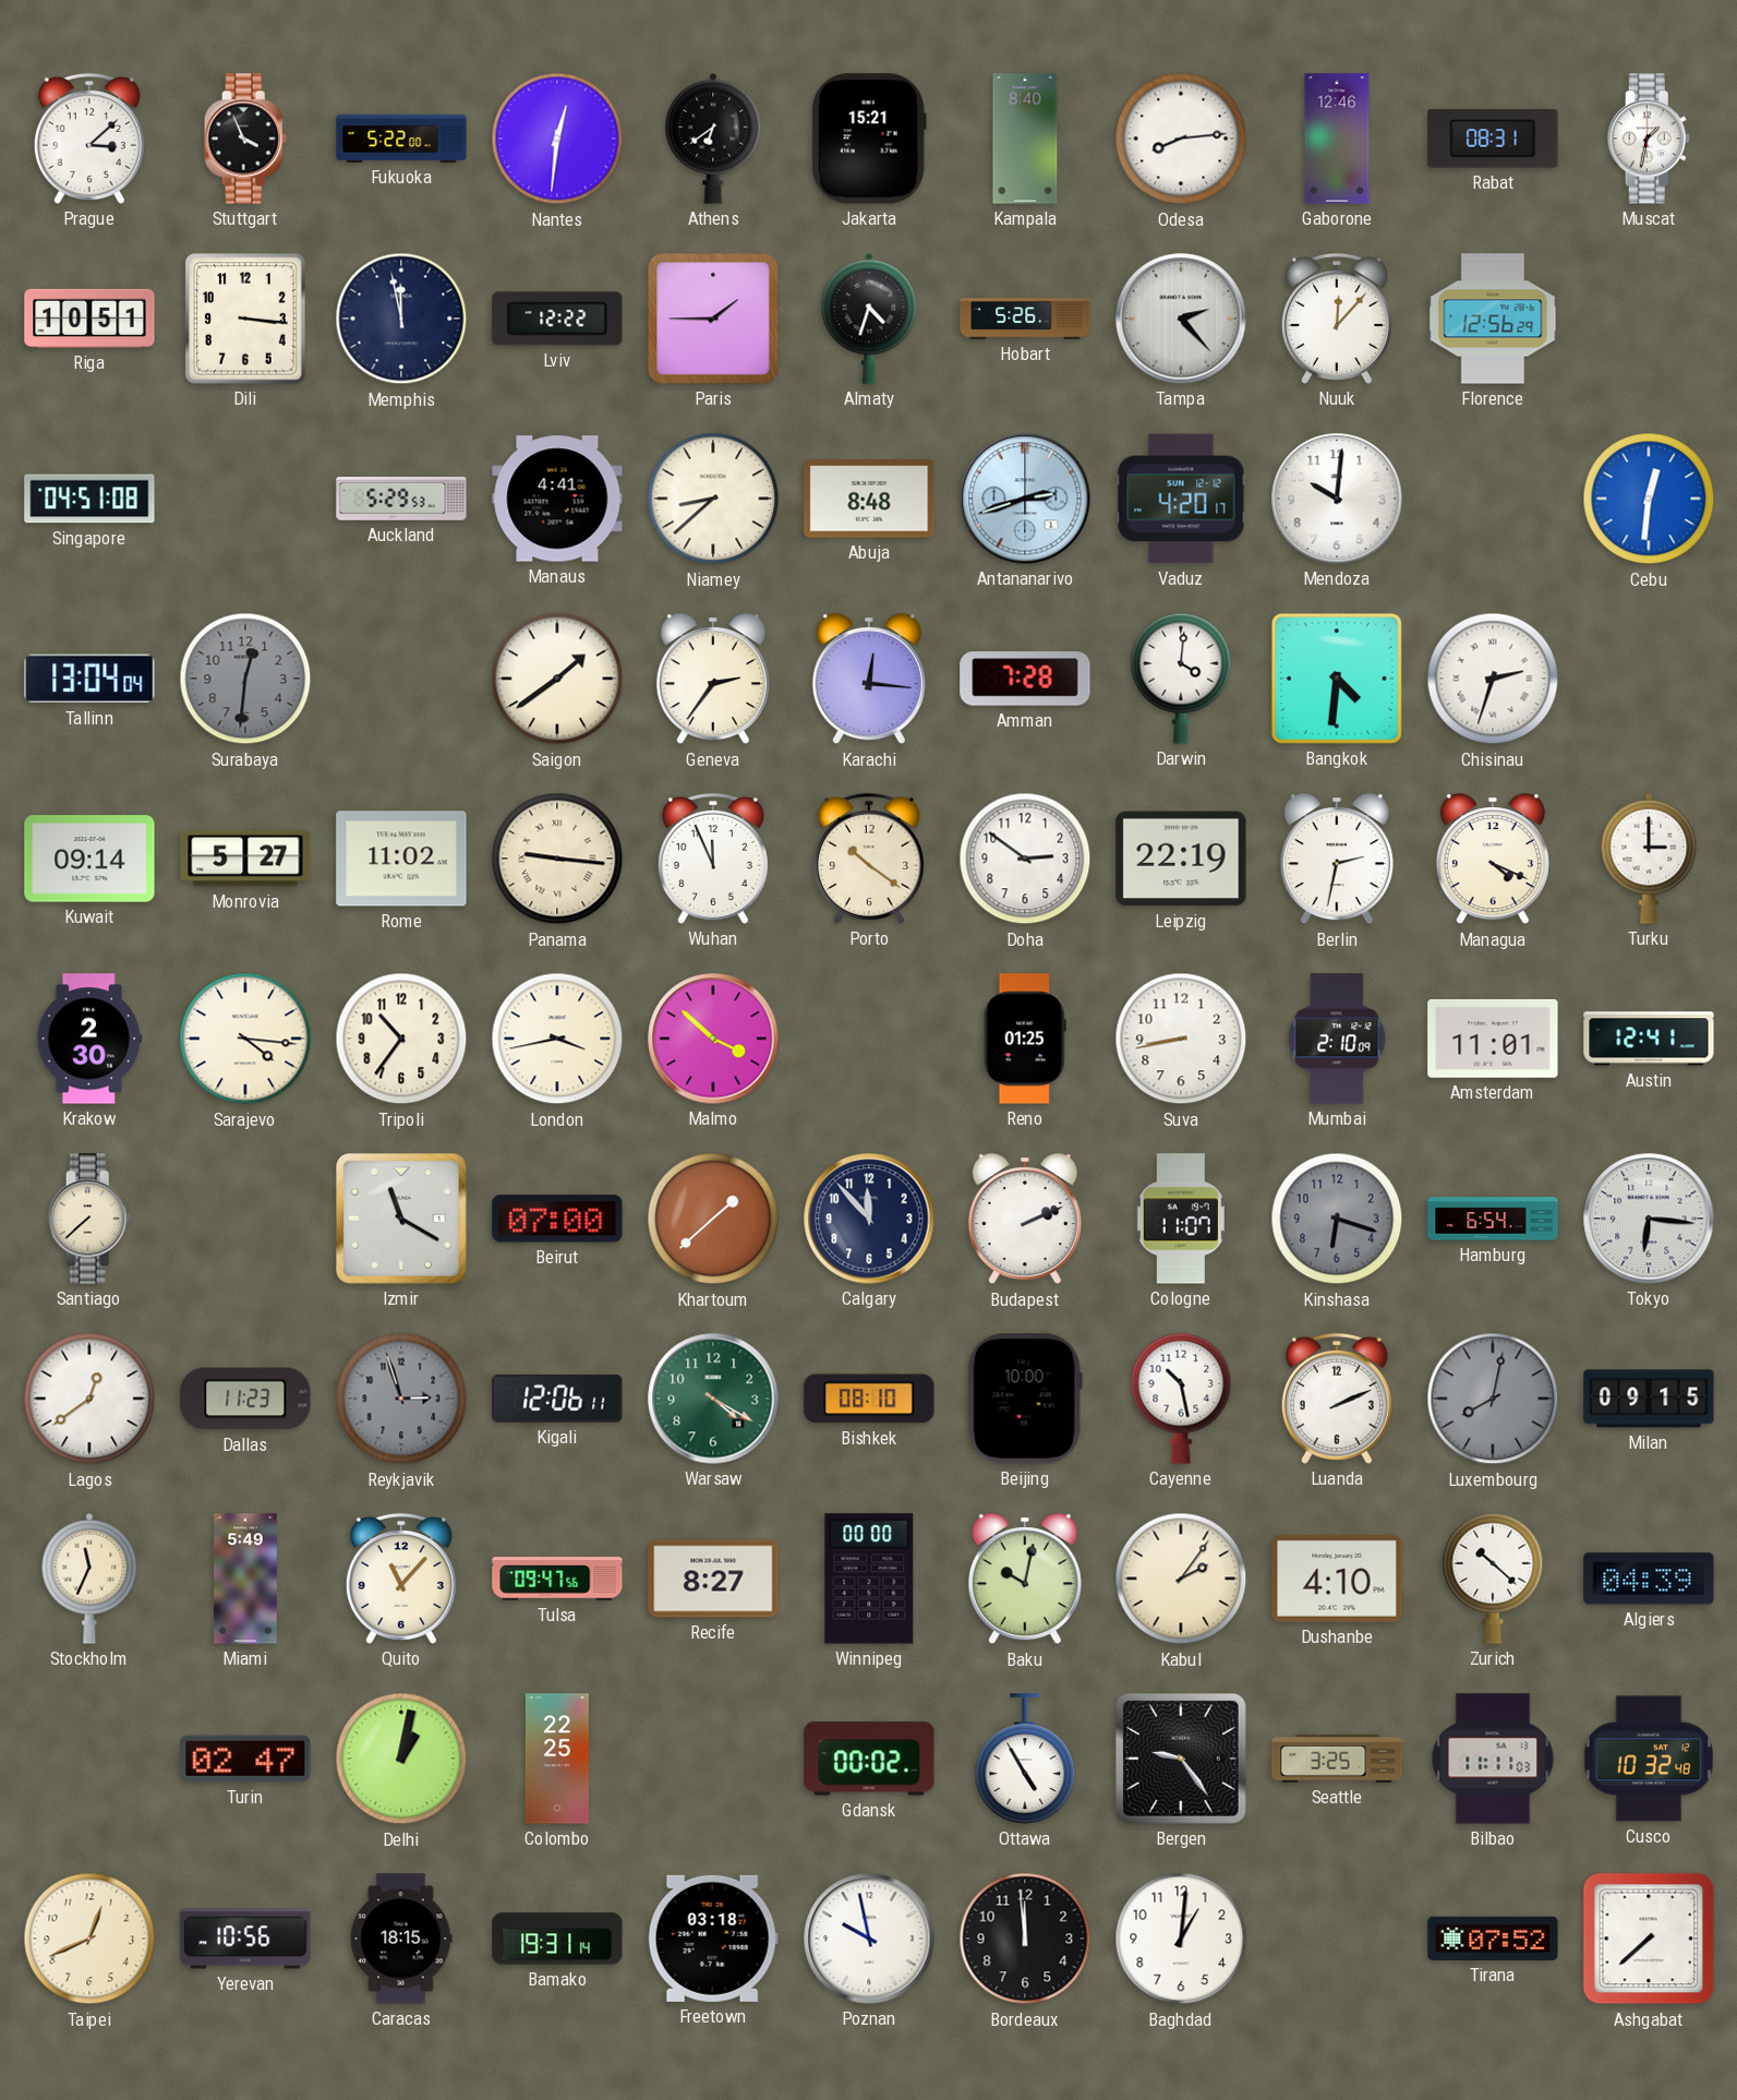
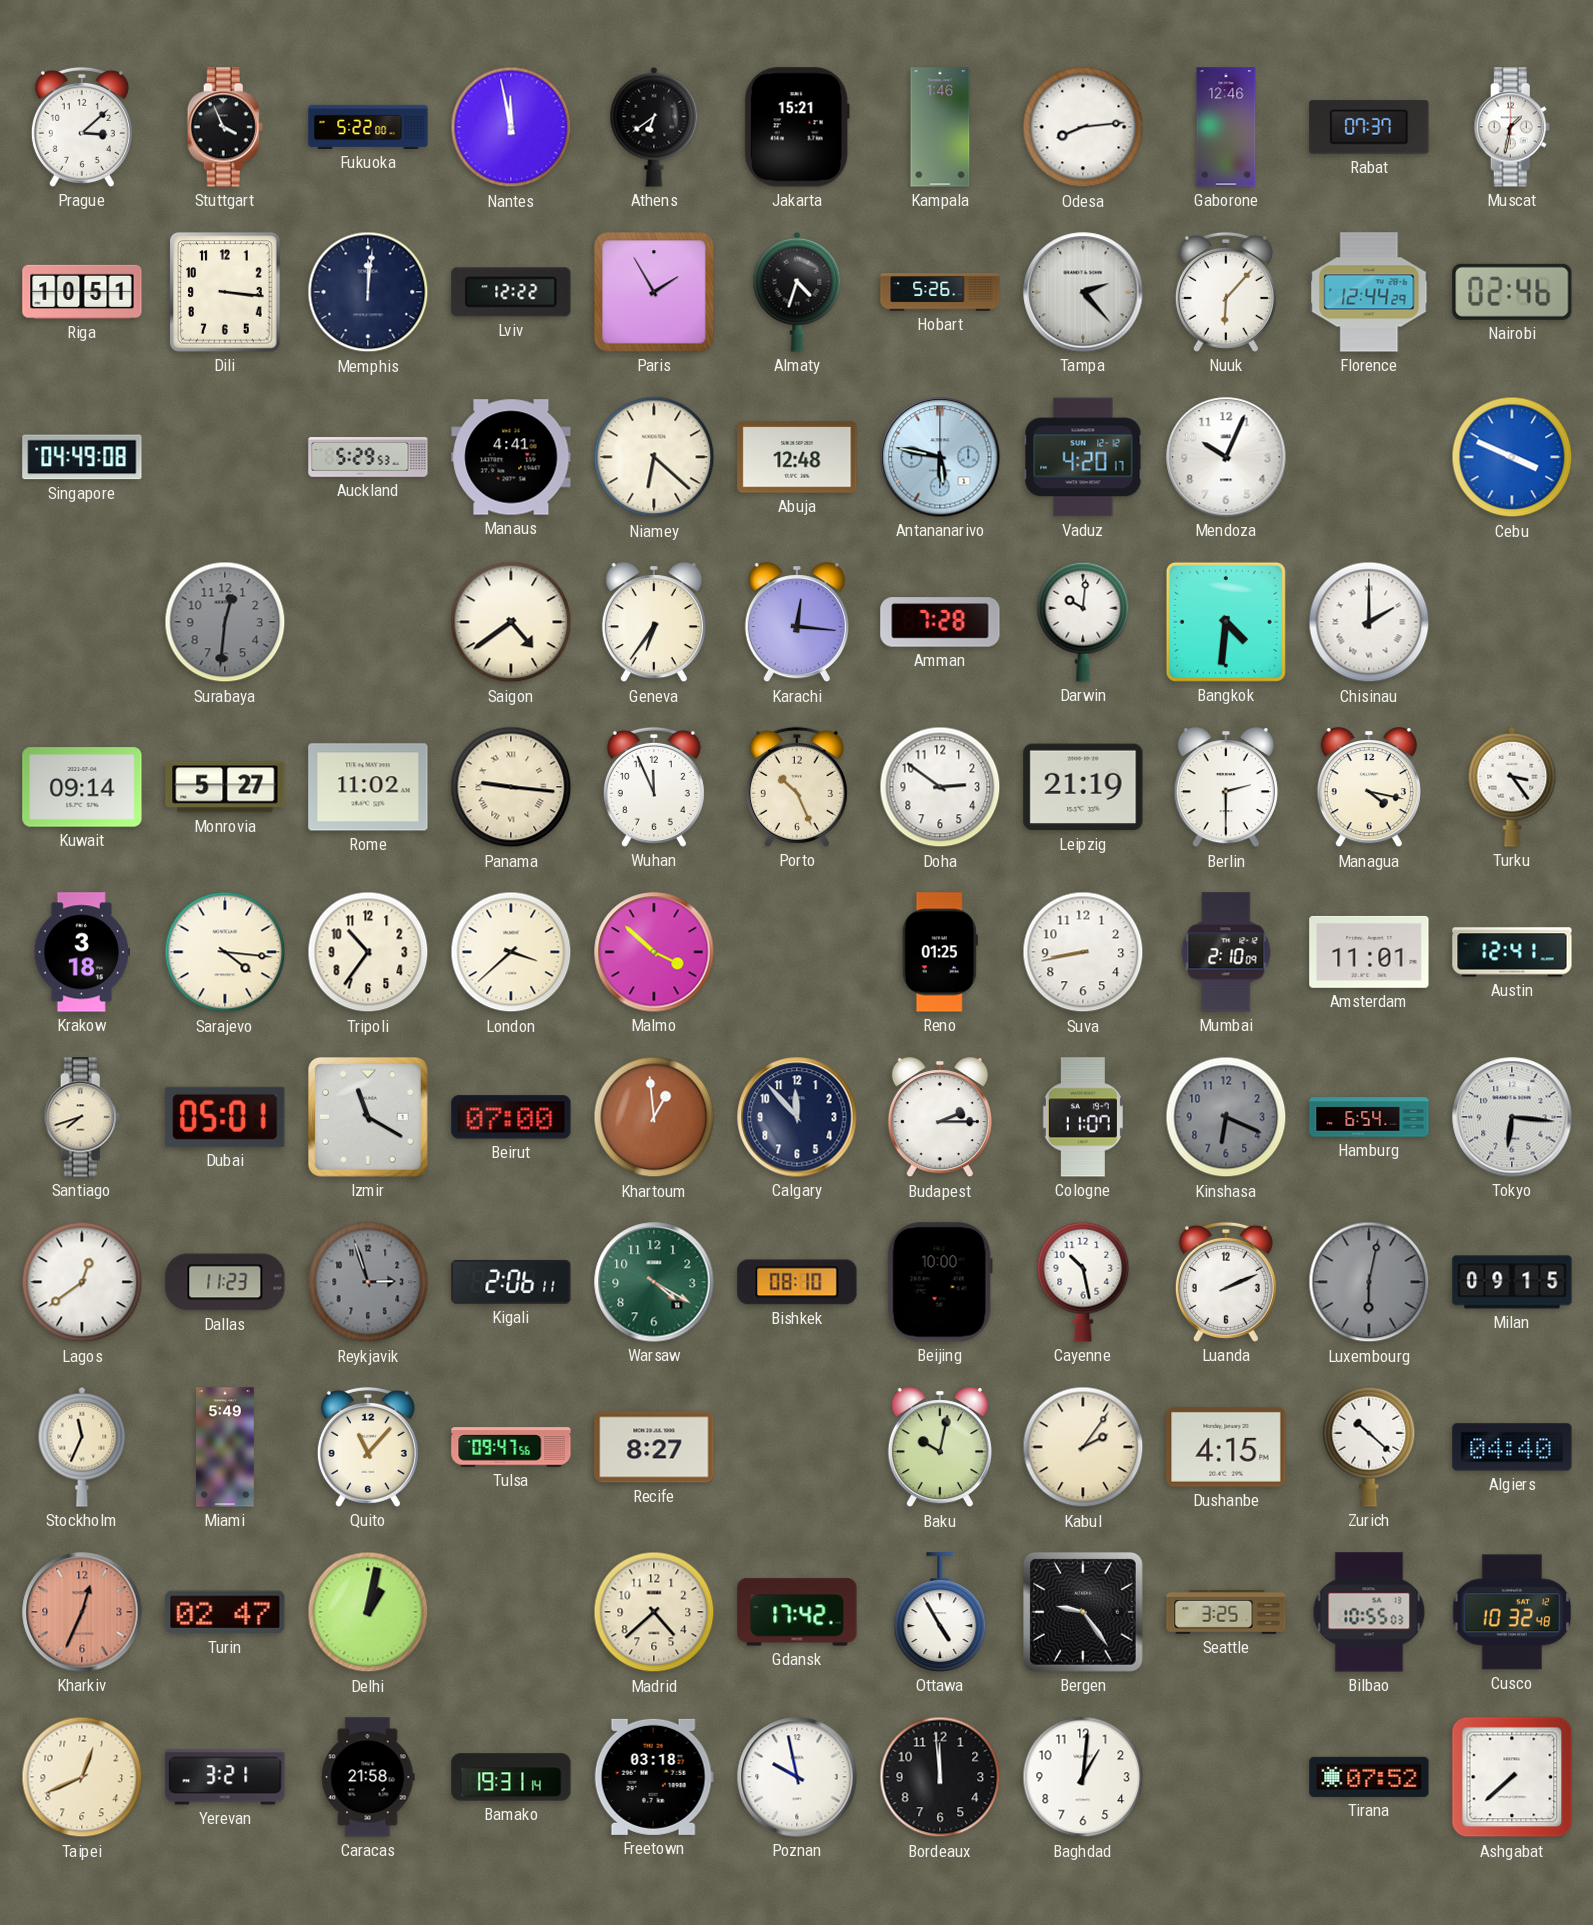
Nantes: 12:31 -> 11:58 (511, 127)
Kampala: 8:40 -> 1:46 (940, 127)
Rabat: 08:31 -> 07:37 (1369, 127)
Memphis: 11:58 -> 12:01 (368, 292)
Paris: 1:45 -> 1:55 (654, 292)
Nuuk: 12:07 -> 6:07 (1226, 292)
Florence: 12:56 -> 12:44 (1369, 292)
Nairobi: none -> 02:46 (1512, 292)
Singapore: 04:51 -> 04:49 (82, 457)
Niamey: 8:38 -> 6:22 (654, 457)
Abuja: 8:48 -> 12:48 (797, 457)
Antananarivo: 2:42 -> 5:47 (940, 457)
Mendoza: 10:01 -> 10:04 (1226, 457)
Cebu: 12:31 -> 3:49 (1512, 457)
Tallinn: 13:04 -> none (89, 679)
Saigon: 1:39 -> 4:39 (511, 622)
Geneva: 2:36 -> 6:36 (654, 623)
Darwin: 4:01 -> 10:01 (1083, 622)
Chisinau: 2:33 -> 2:00 (1369, 622)
Porto: 10:21 -> 10:26 (797, 787)
Leipzig: 22:19 -> 21:19 (1083, 787)
Berlin: 2:32 -> 2:30 (1226, 788)
Managua: 4:19 -> 4:17 (1369, 788)
Turku: 3:00 -> 3:24 (1512, 787)
Krakow: 2:30 -> 3:18 (81, 952)
London: 3:43 -> 3:38 (511, 952)
Santiago: 7:38 -> 7:42 (82, 1117)
Dubai: none -> 05:01 (225, 1117)
Khartoum: 1:38 -> 12:59 (654, 1117)
Budapest: 2:11 -> 2:15 (940, 1118)
Kinshasa: 6:18 -> 6:19 (1226, 1117)
Kigali: 12:06 -> 2:06 (511, 1282)
Luxembourg: 8:02 -> 6:02 (1369, 1282)
Winnipeg: 00:00 -> none (869, 1579)
Dushanbe: 4:10 -> 4:15 (1226, 1447)
Algiers: 04:39 -> 04:40 (1512, 1447)
Kharkiv: none -> 12:34 (82, 1612)
Colombo: 22:25 -> none (557, 1759)
Madrid: none -> 4:38 (654, 1612)
Gdansk: 00:02 -> 17:42 (797, 1612)
Bilbao: 11:11 -> 10:55 (1369, 1612)
Yerevan: 10:56 -> 3:21 (225, 1777)
Caracas: 18:15 -> 21:58 (368, 1777)
